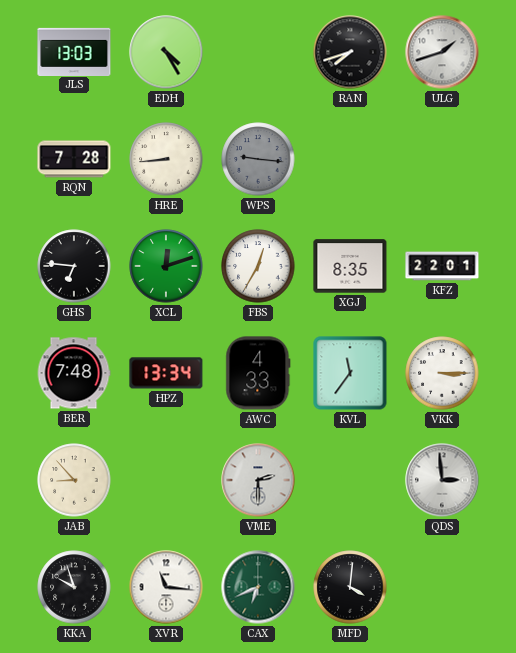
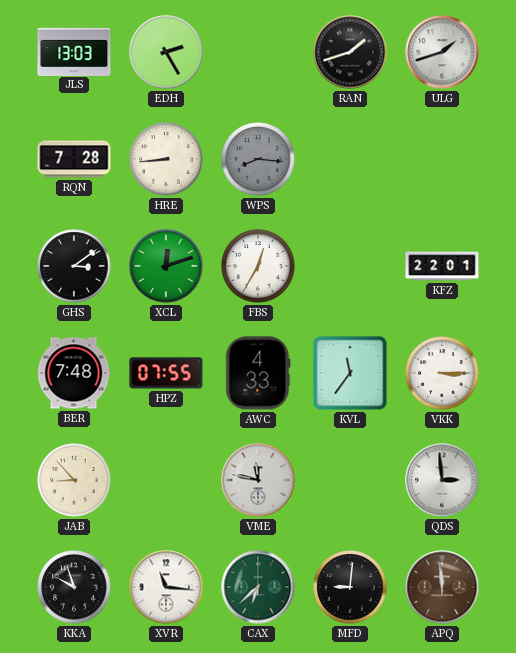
EDH: 4:25 -> 2:25 (166, 52)
RAN: 7:42 -> 1:42 (350, 52)
WPS: 9:16 -> 8:16 (258, 159)
GHS: 6:46 -> 3:09 (74, 266)
XGJ: 8:35 -> none (350, 266)
HPZ: 13:34 -> 07:55 (166, 373)
VME: 2:30 -> 11:47 (258, 480)
CAX: 6:41 -> 6:38 (258, 587)
MFD: 4:01 -> 9:01 (350, 587)
APQ: none -> 11:59 (442, 587)
